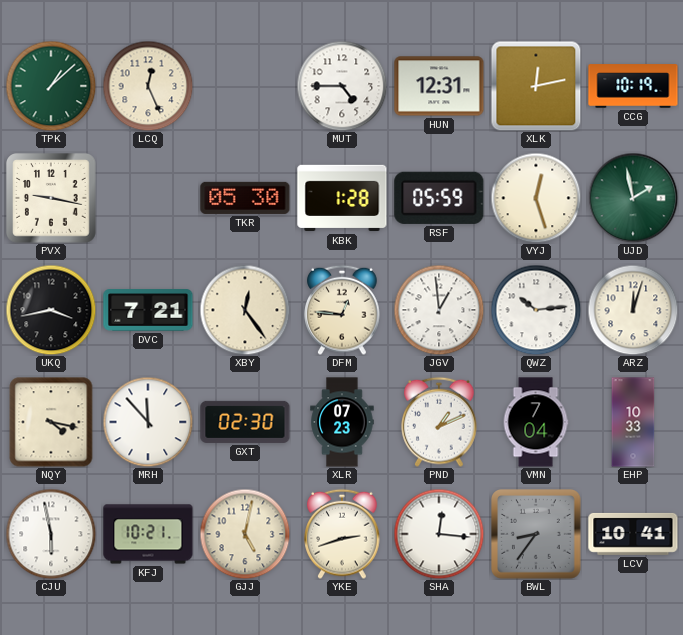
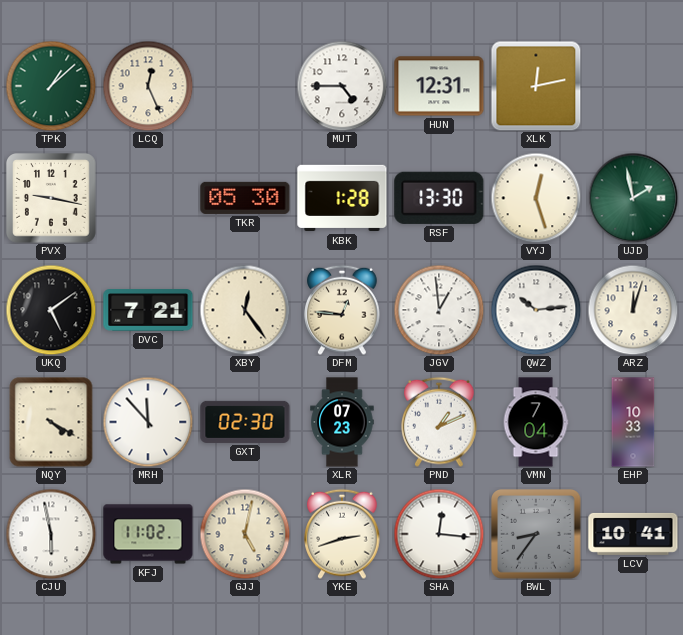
CCG: 10:19 -> none (633, 86)
RSF: 05:59 -> 13:30 (439, 198)
UKQ: 3:43 -> 5:09 (51, 310)
NQY: 4:17 -> 4:20 (51, 422)
KFJ: 10:21 -> 11:02 (148, 534)
